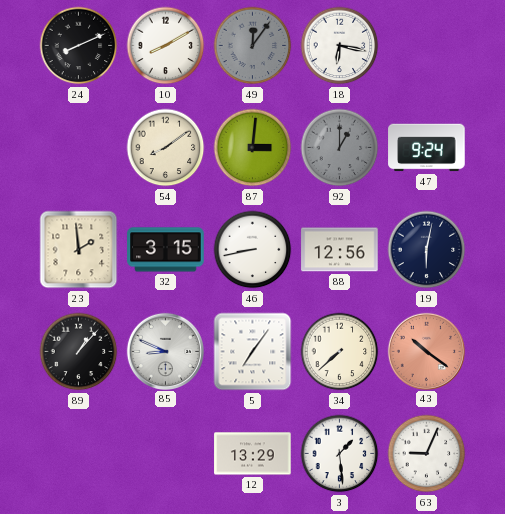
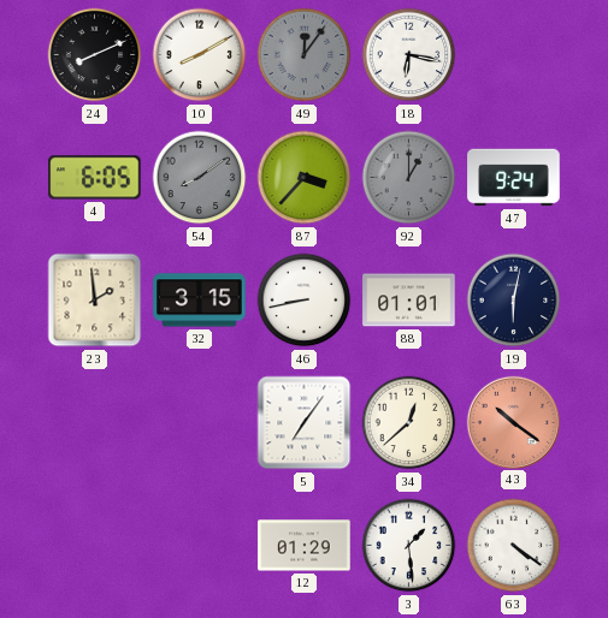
4: none -> 6:05 (95, 178)
54 dial: cream -> grey (200, 178)
87: 3:01 -> 3:37 (305, 178)
88: 12:56 -> 01:01 (409, 301)
89: 1:07 -> none (79, 352)
85: 8:49 -> none (165, 351)
34: 7:38 -> 12:38 (409, 423)
12: 13:29 -> 01:29 (305, 546)
63: 9:04 -> 4:21 (514, 546)
